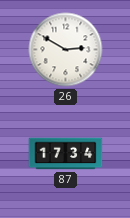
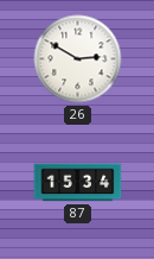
87: 17:34 -> 15:34 (78, 183)
